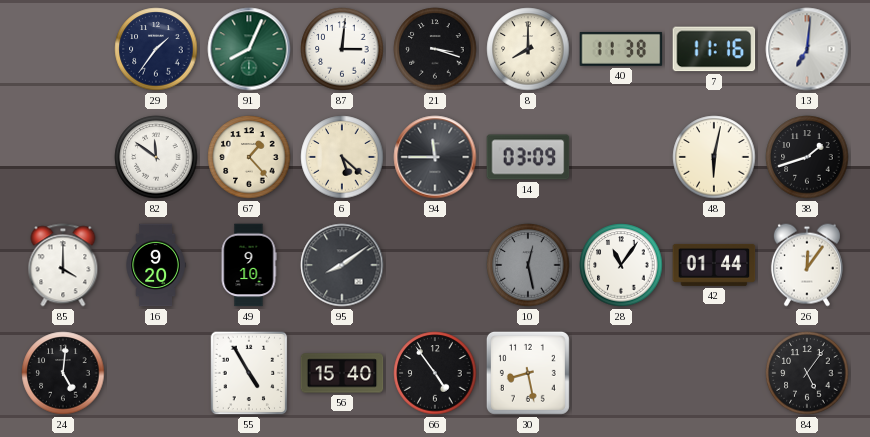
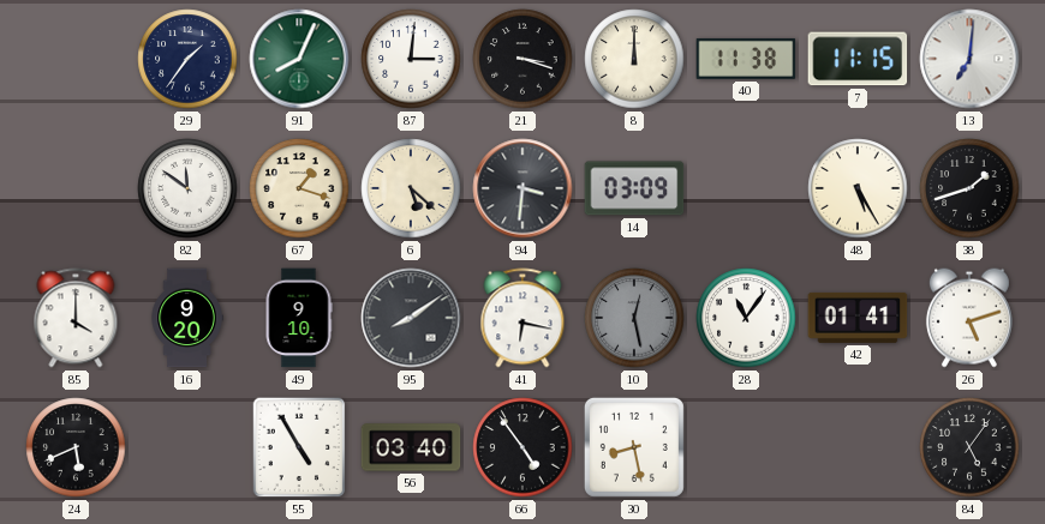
8: 8:00 -> 12:00 (634, 59)
7: 11:16 -> 11:15 (858, 59)
67: 1:23 -> 1:18 (299, 188)
94: 11:45 -> 3:31 (522, 188)
48: 6:02 -> 5:25 (858, 188)
41: none -> 6:17 (522, 318)
42: 01:44 -> 01:41 (858, 318)
26: 12:06 -> 5:12 (969, 318)
24: 5:01 -> 5:41 (76, 447)
56: 15:40 -> 03:40 (411, 447)
